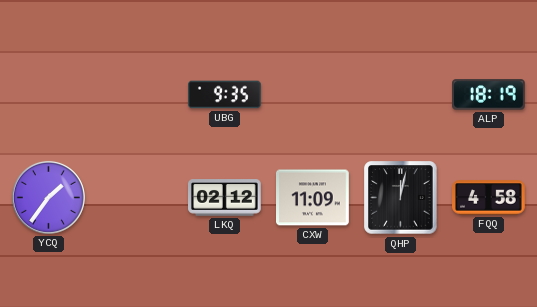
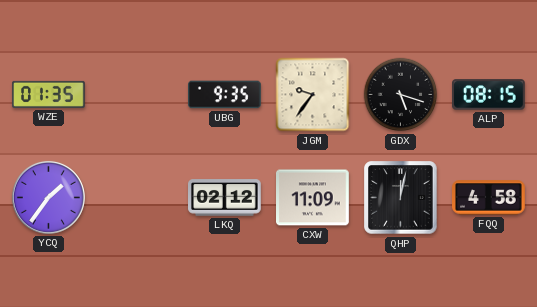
WZE: none -> 01:35 (49, 94)
JGM: none -> 9:36 (313, 95)
GDX: none -> 5:18 (401, 95)
ALP: 18:19 -> 08:15 (489, 95)
